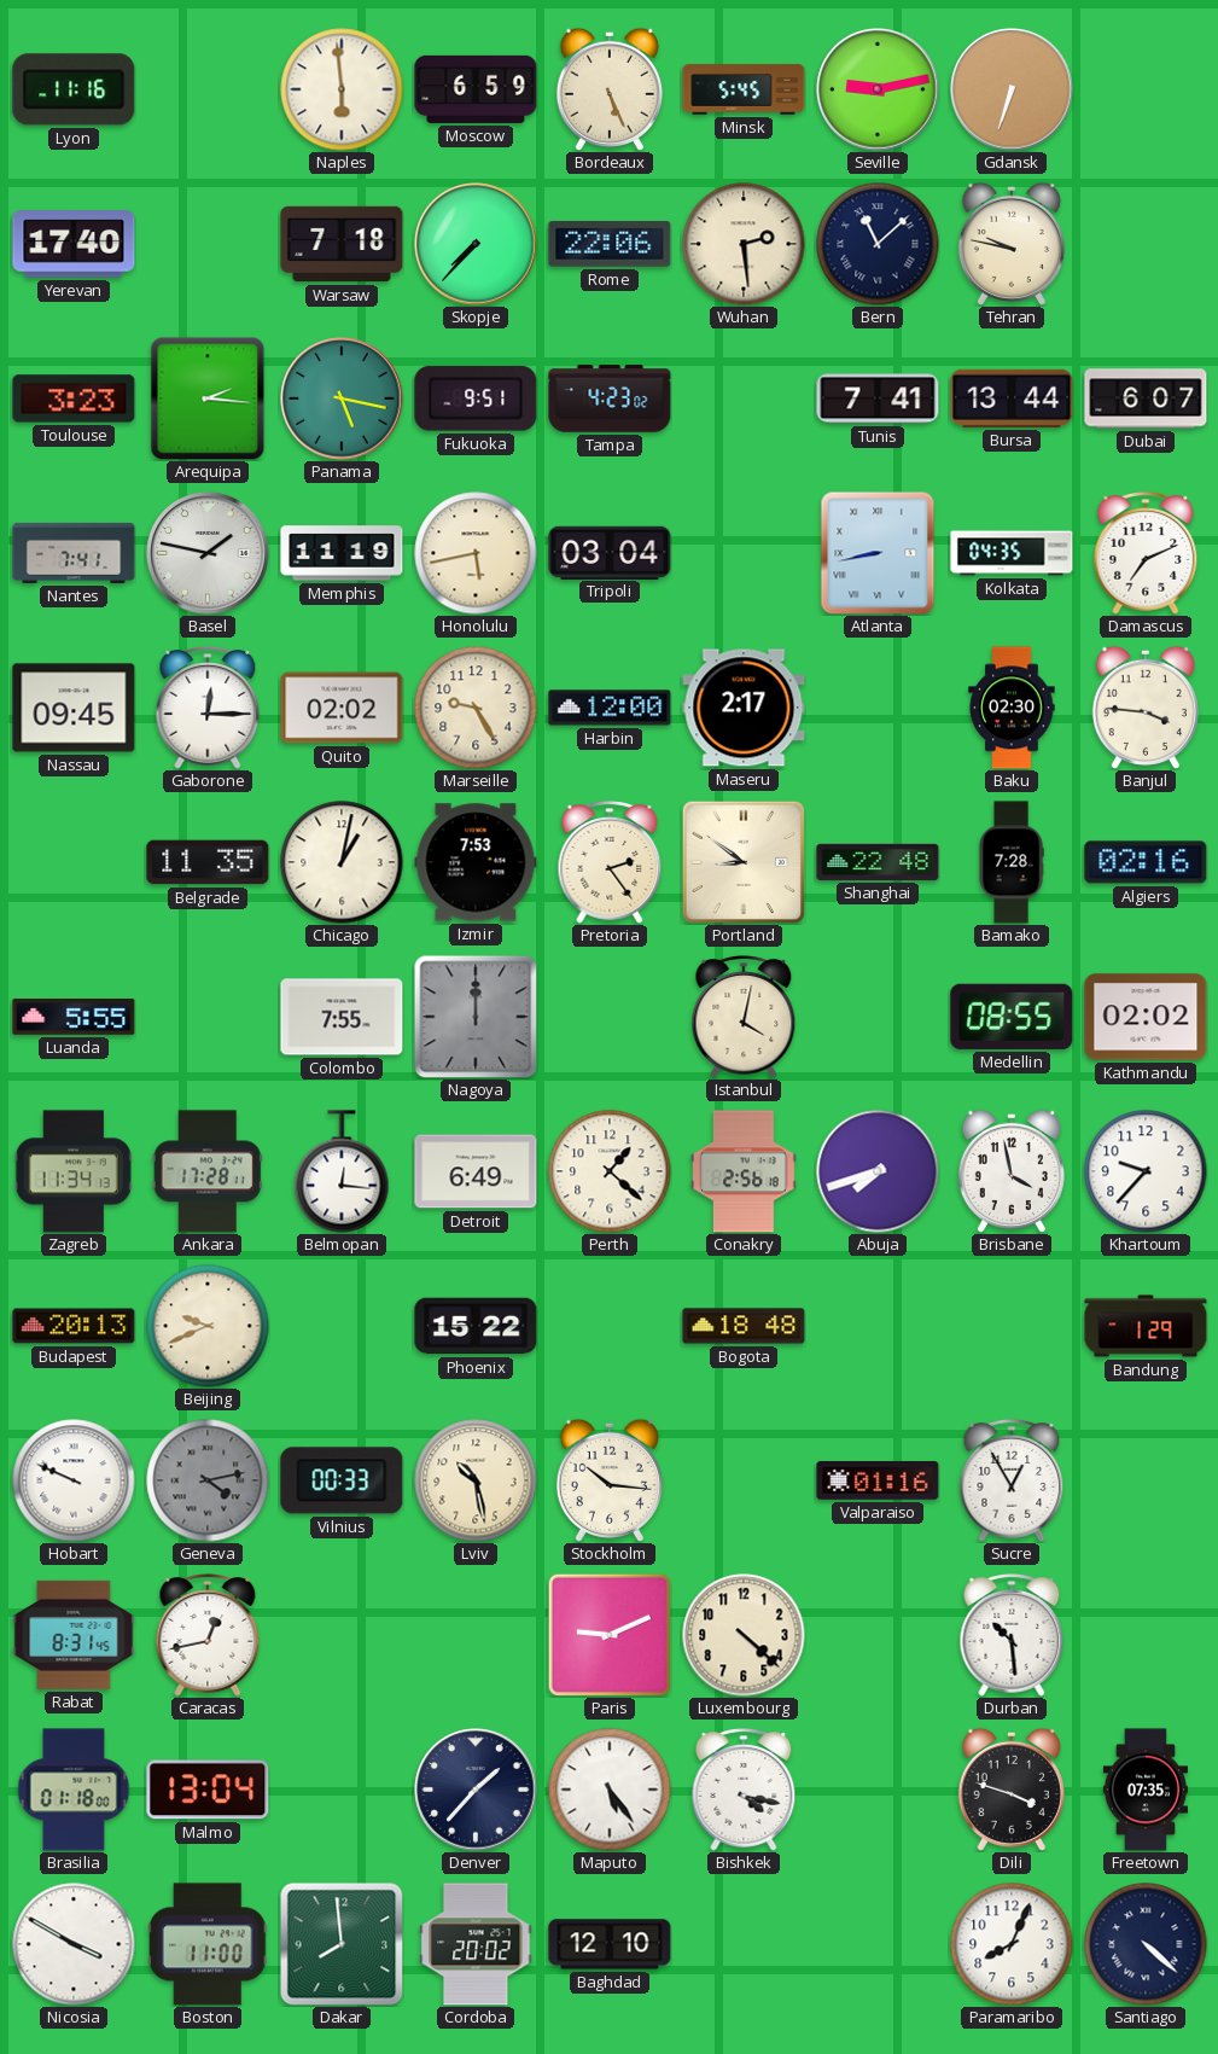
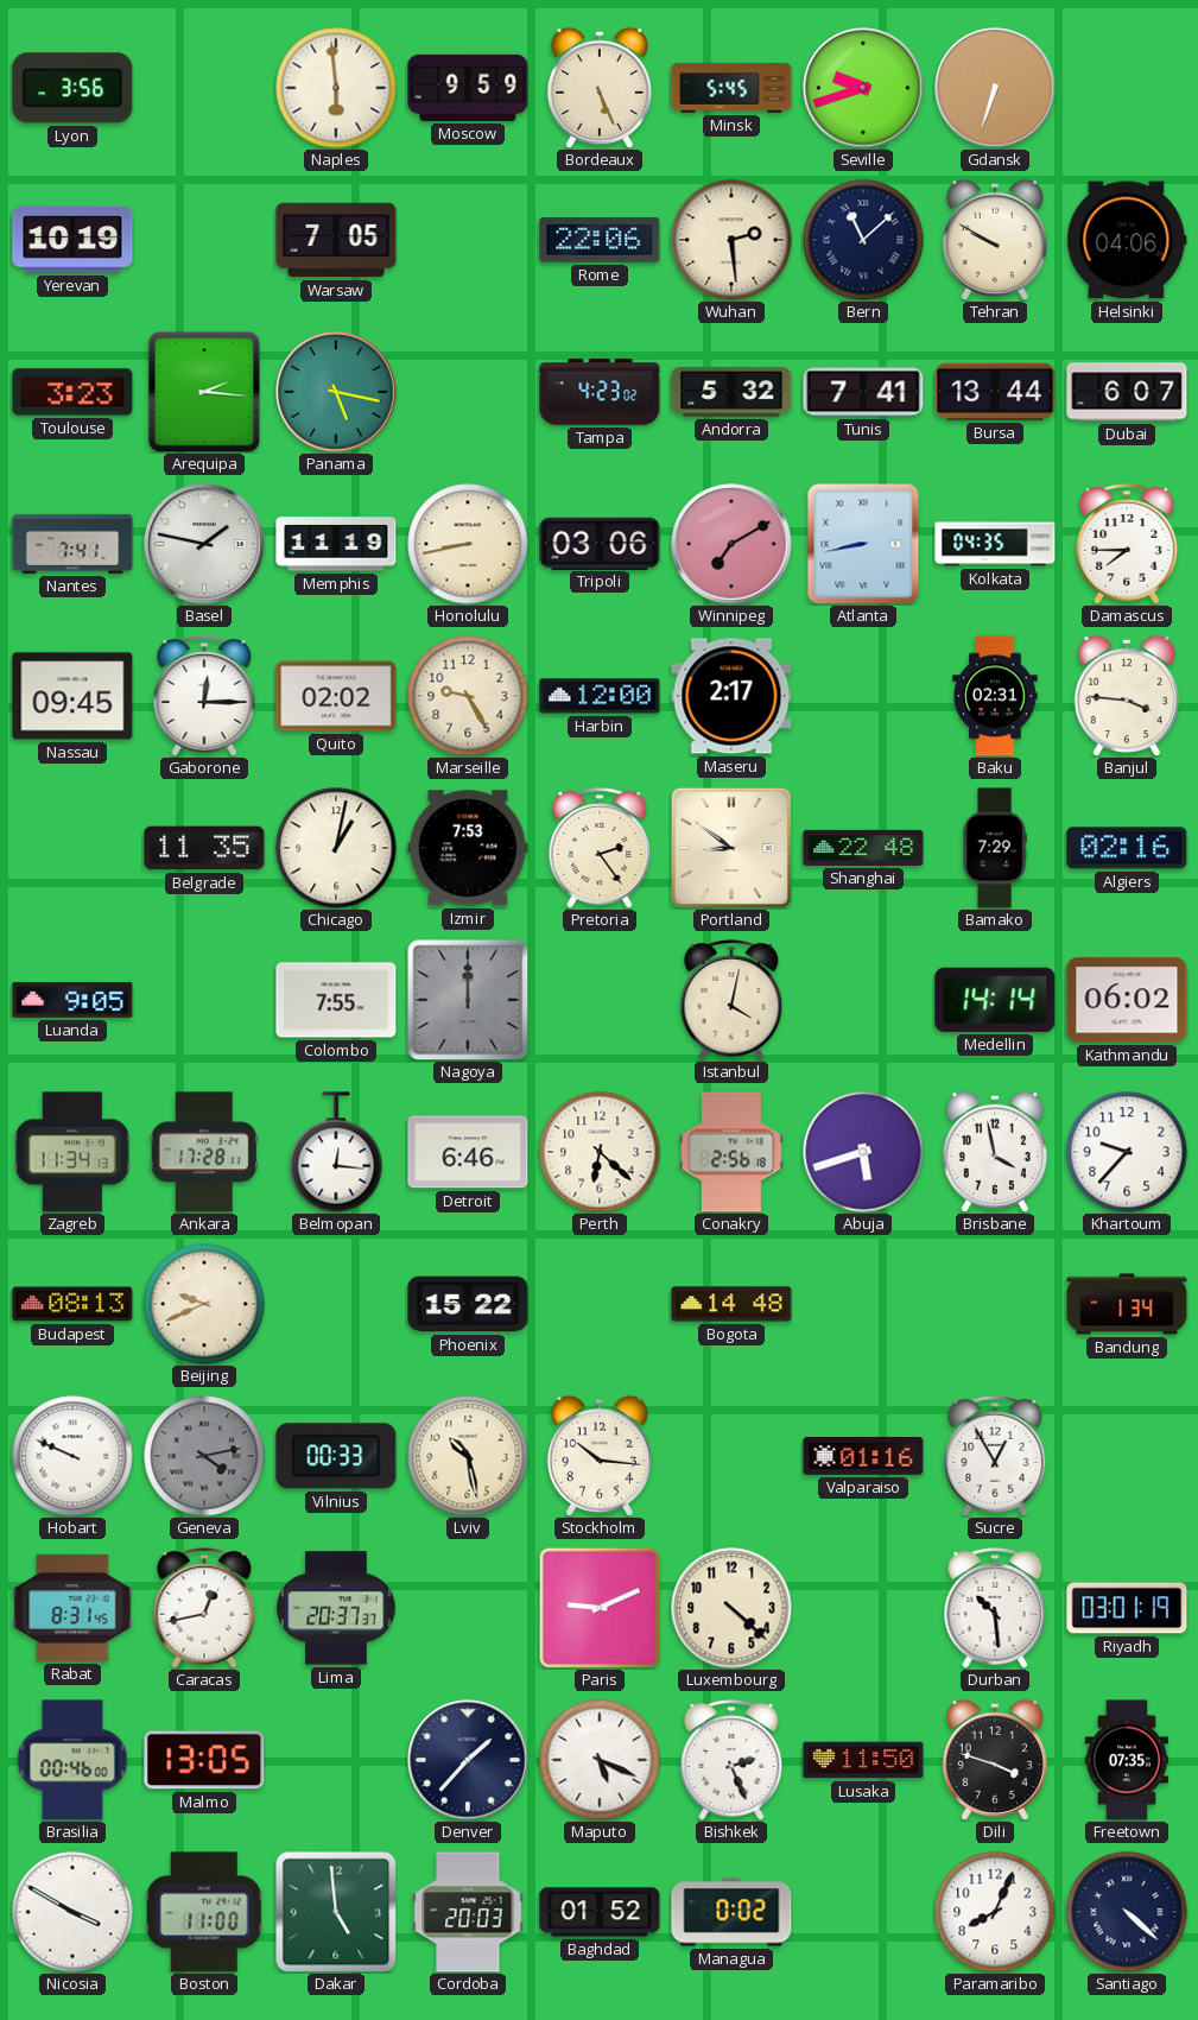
Lyon: 11:16 -> 3:56 (72, 88)
Moscow: 6:59 -> 9:59 (468, 88)
Seville: 9:13 -> 9:42 (863, 88)
Yerevan: 17:40 -> 10:19 (72, 240)
Warsaw: 7:18 -> 7:05 (336, 240)
Skopje: 7:37 -> none (476, 244)
Tehran: 9:47 -> 9:50 (995, 240)
Helsinki: none -> 04:06 (1127, 240)
Fukuoka: 9:51 -> none (476, 398)
Andorra: none -> 5:32 (731, 393)
Honolulu: 5:43 -> 8:43 (468, 544)
Tripoli: 03:04 -> 03:06 (600, 543)
Winnipeg: none -> 7:10 (731, 544)
Damascus: 7:11 -> 7:45 (1127, 545)
Baku: 02:30 -> 02:31 (995, 696)
Bamako: 7:28 -> 7:29 (995, 848)
Luanda: 5:55 -> 9:05 (72, 1001)
Medellin: 08:55 -> 14:14 (995, 1000)
Kathmandu: 02:02 -> 06:02 (1127, 1000)
Detroit: 6:49 -> 6:46 (468, 1152)
Perth: 1:22 -> 6:22 (600, 1152)
Abuja: 7:42 -> 5:42 (863, 1152)
Budapest: 20:13 -> 08:13 (72, 1304)
Bogota: 18:48 -> 14:48 (731, 1304)
Bandung: 1:29 -> 1:34 (1127, 1304)
Lima: none -> 20:37 (336, 1608)
Riyadh: none -> 03:01 (1127, 1608)
Brasilia: 01:18 -> 00:46 (72, 1760)
Malmo: 13:04 -> 13:05 (204, 1760)
Maputo: 5:24 -> 5:19 (600, 1760)
Bishkek: 4:17 -> 2:26 (731, 1761)
Lusaka: none -> 11:50 (863, 1760)
Dakar: 7:59 -> 4:59 (336, 1912)
Cordoba: 20:02 -> 20:03 (468, 1912)
Baghdad: 12:10 -> 01:52 (600, 1912)
Managua: none -> 0:02 (731, 1912)
